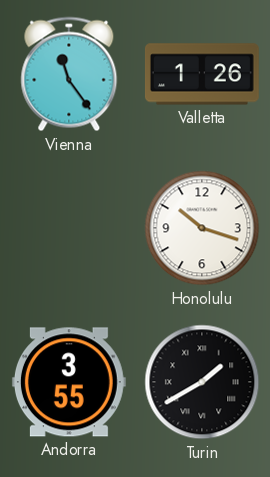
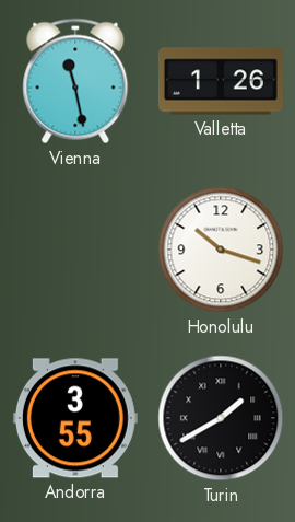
Vienna: 11:24 -> 11:28 (75, 81)
